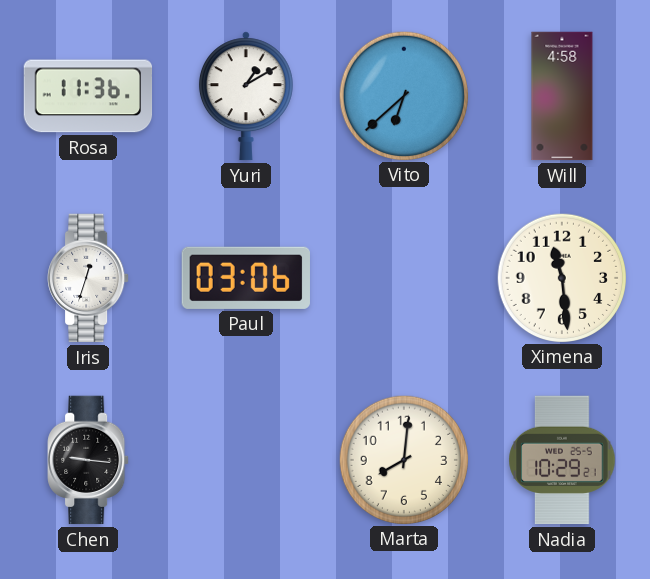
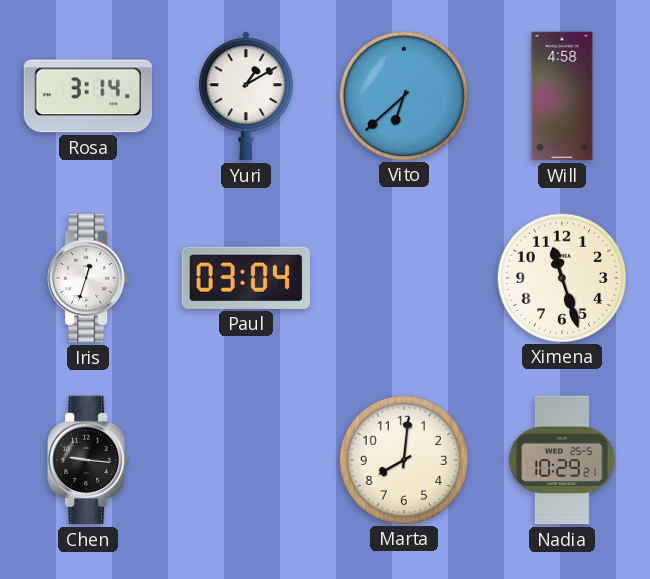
Rosa: 11:36 -> 3:14 (88, 96)
Paul: 03:06 -> 03:04 (246, 278)
Ximena: 11:29 -> 11:27 (561, 277)
